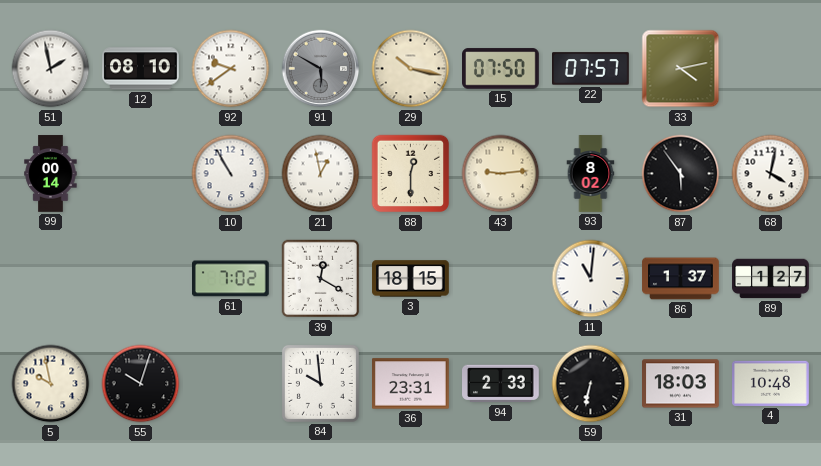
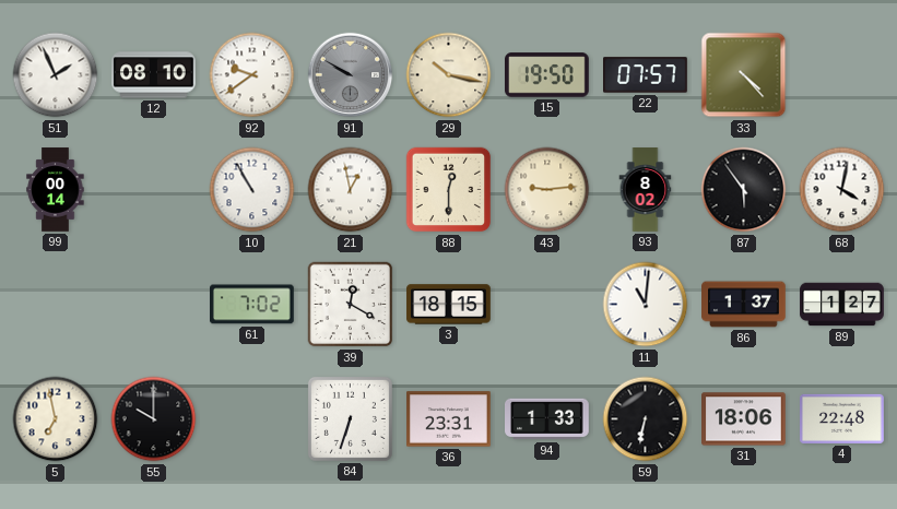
51: 1:58 -> 1:56 (56, 75)
91: 5:50 -> 9:50 (351, 75)
15: 07:50 -> 19:50 (547, 75)
33: 4:13 -> 4:23 (744, 75)
5: 9:58 -> 6:58 (56, 419)
55: 10:03 -> 10:00 (154, 419)
84: 9:59 -> 6:33 (350, 418)
94: 2:33 -> 1:33 (547, 419)
31: 18:03 -> 18:06 (744, 419)
4: 10:48 -> 22:48 (842, 418)
